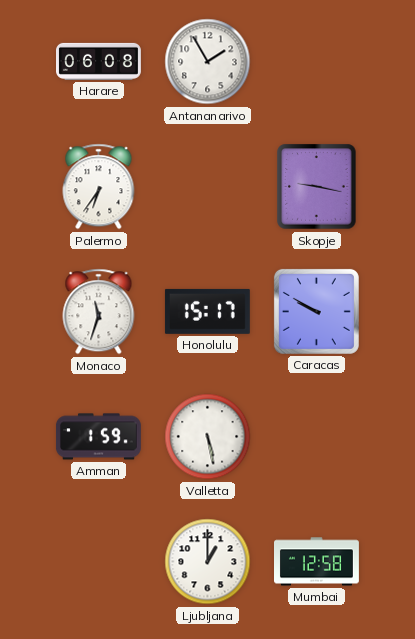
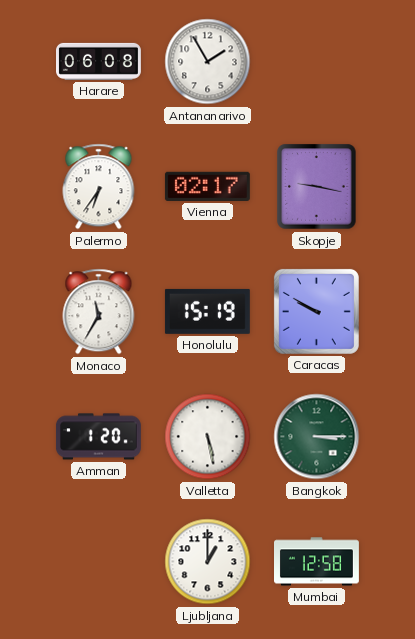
Vienna: none -> 02:17 (207, 186)
Monaco: 11:33 -> 11:35 (99, 312)
Honolulu: 15:17 -> 15:19 (207, 311)
Amman: 1:59 -> 1:20 (98, 437)
Bangkok: none -> 3:15 (317, 437)
